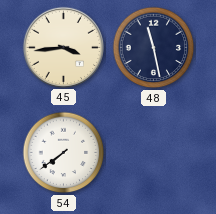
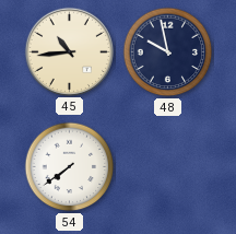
45: 3:44 -> 10:44 (69, 51)
48: 11:28 -> 9:58 (168, 52)
